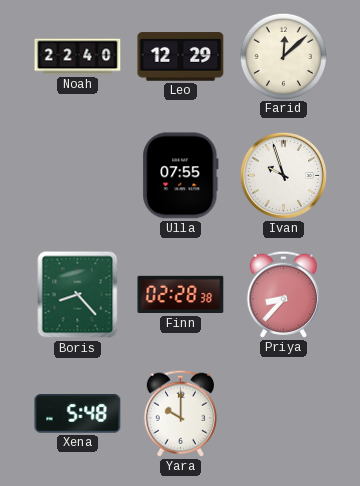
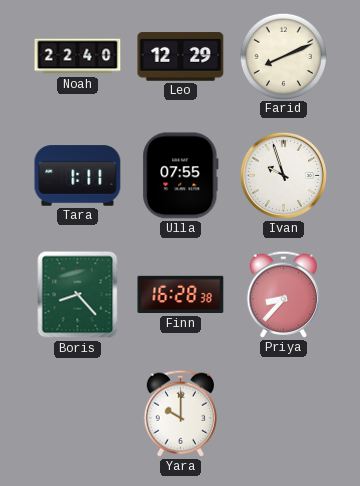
Farid: 12:08 -> 8:11 (283, 56)
Tara: none -> 1:11 (78, 176)
Finn: 02:28 -> 16:28 (181, 295)
Xena: 5:48 -> none (78, 414)
